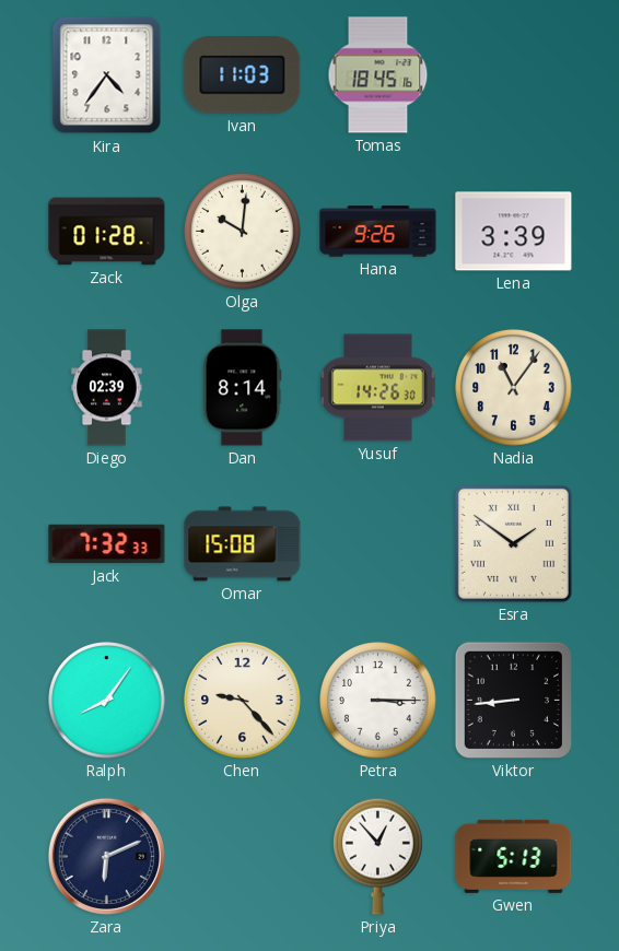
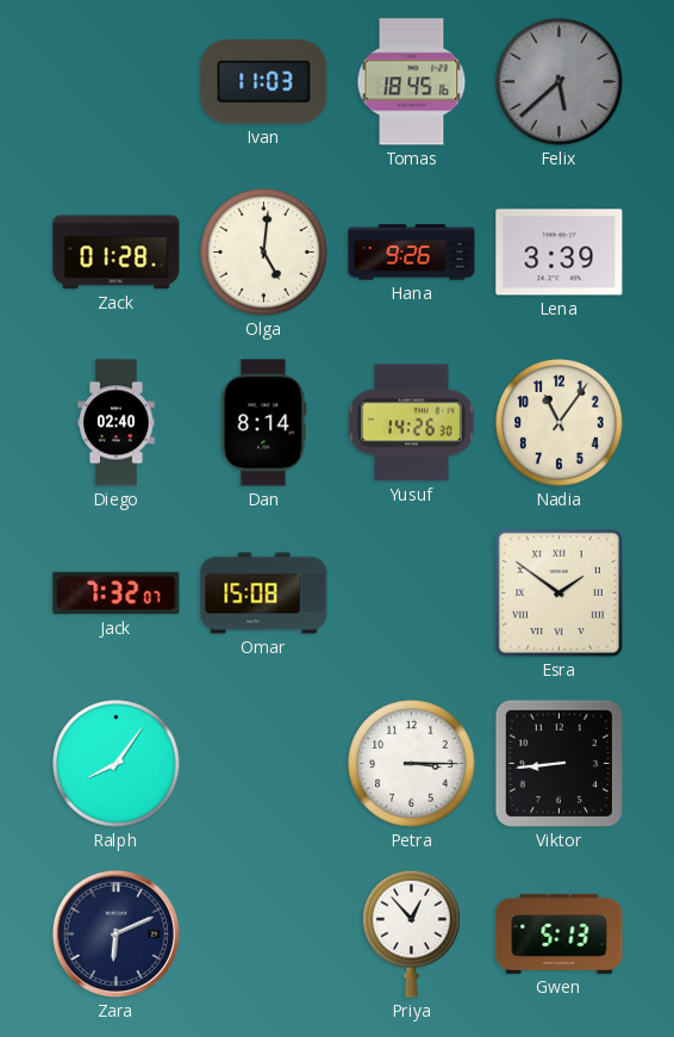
Kira: 4:36 -> none (107, 75)
Felix: none -> 5:38 (560, 82)
Olga: 10:01 -> 5:01 (264, 253)
Diego: 02:39 -> 02:40 (117, 423)
Jack: 7:32:33 -> 7:32:07 (117, 594)
Chen: 9:23 -> none (243, 701)
